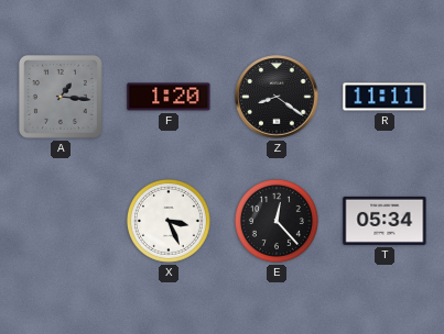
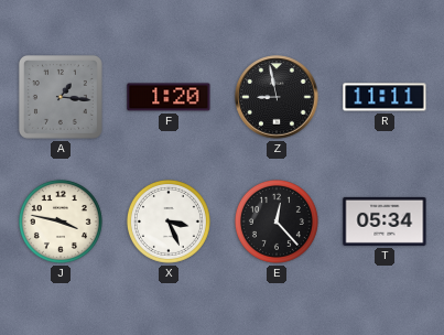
Z: 8:21 -> 8:58 (277, 97)
J: none -> 3:47 (61, 221)
